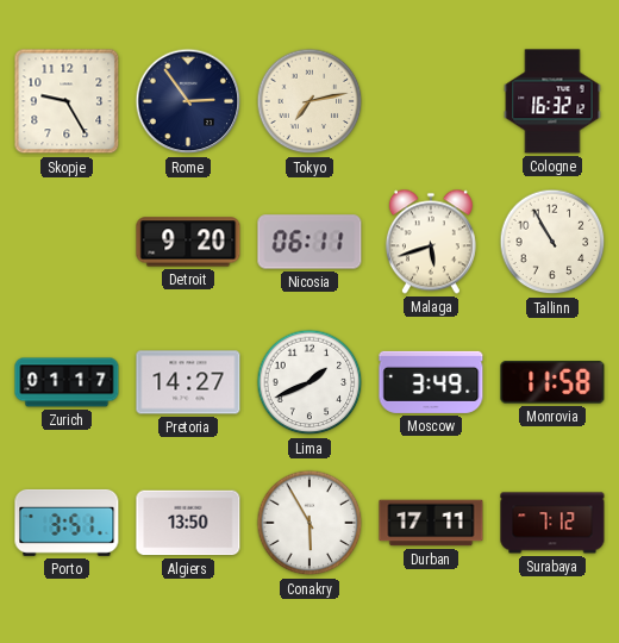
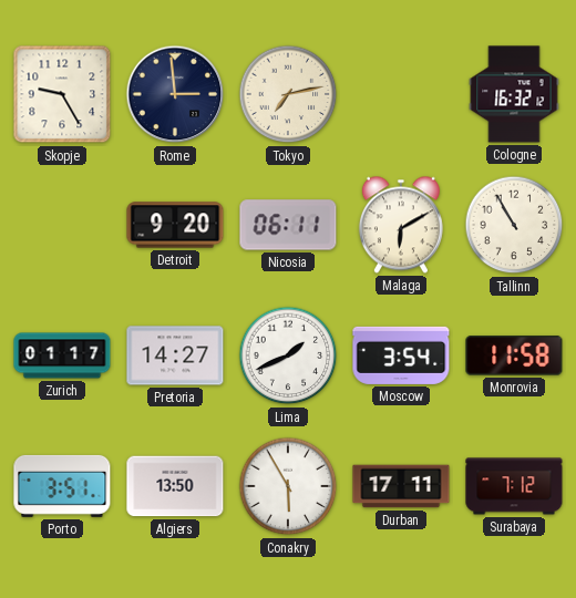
Rome: 2:54 -> 2:59 (175, 94)
Malaga: 5:42 -> 6:10 (401, 225)
Moscow: 3:49 -> 3:54 (401, 355)
